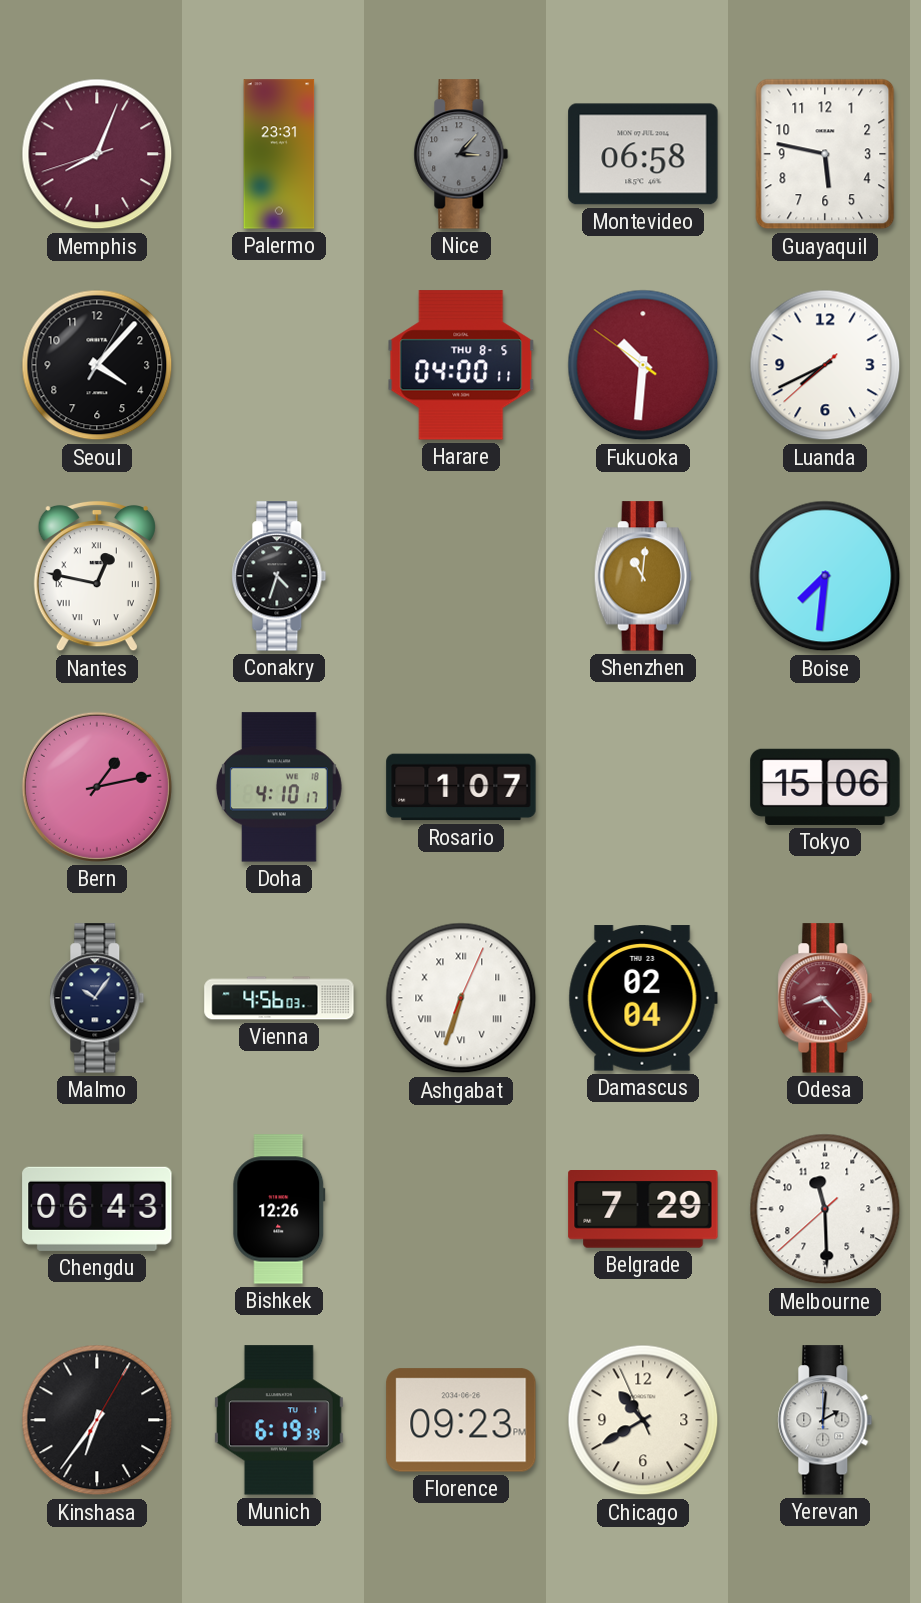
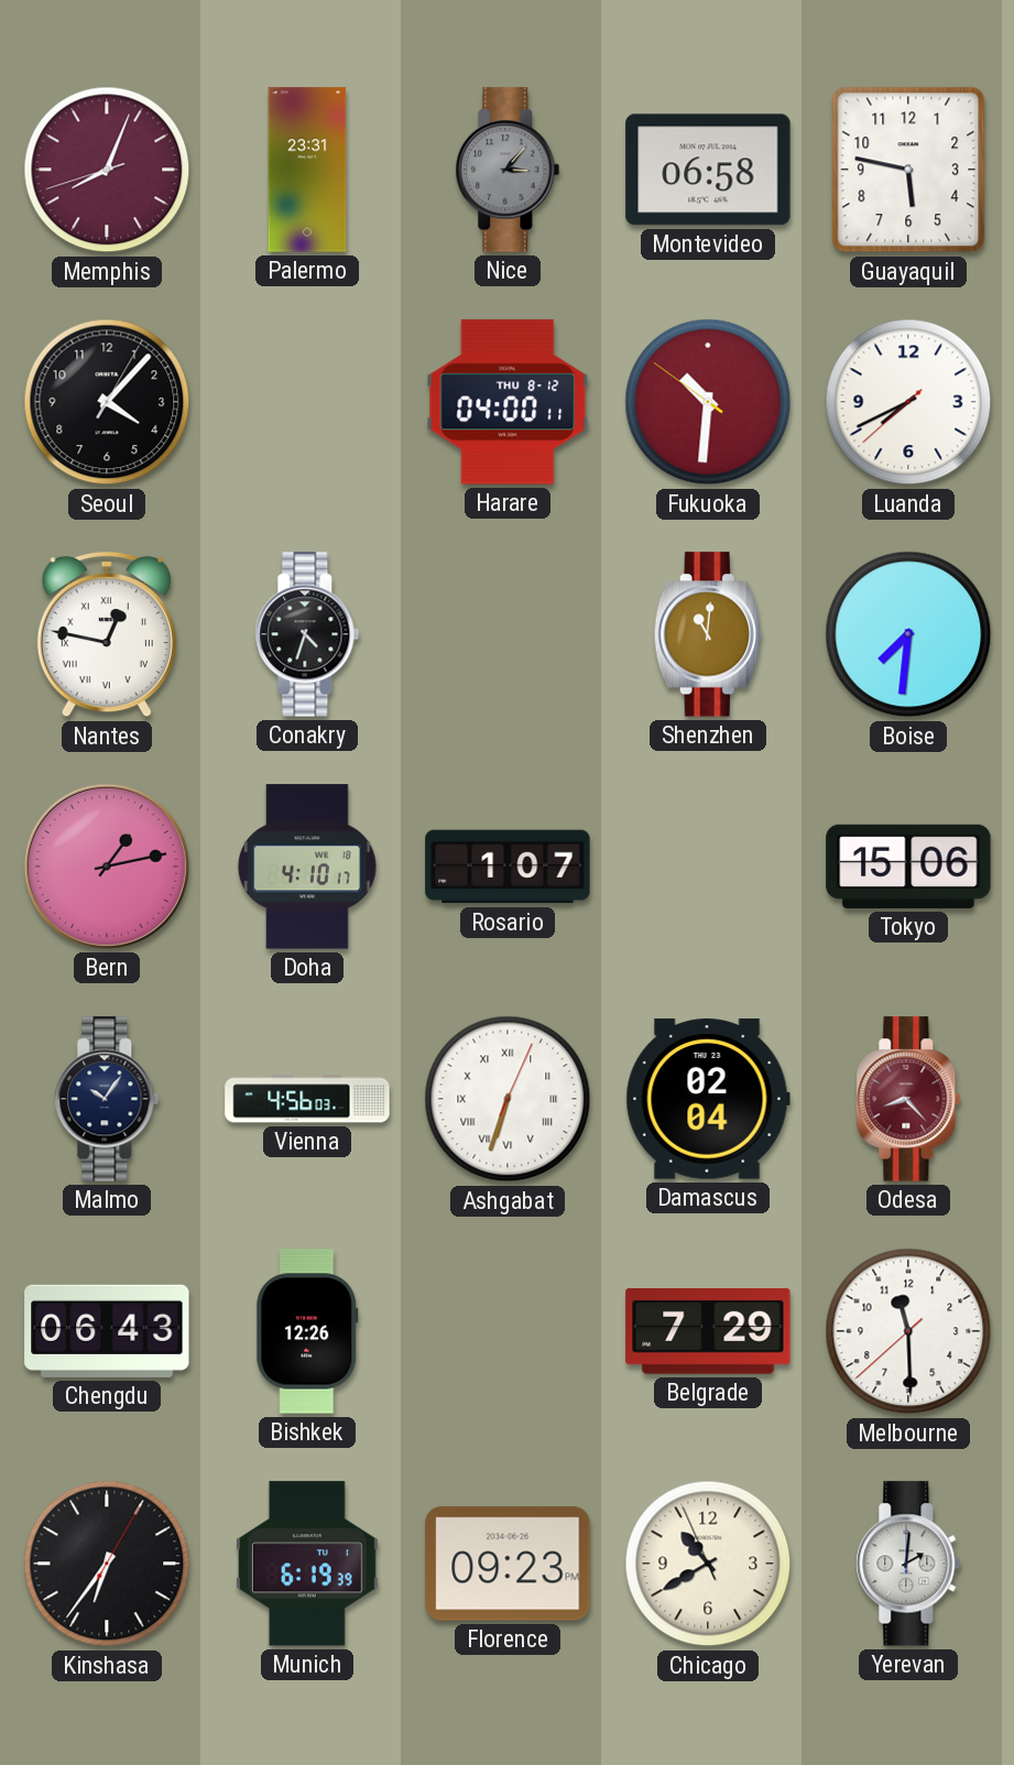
Harare date: THU 8-5 -> THU 8-12 (508, 402)
